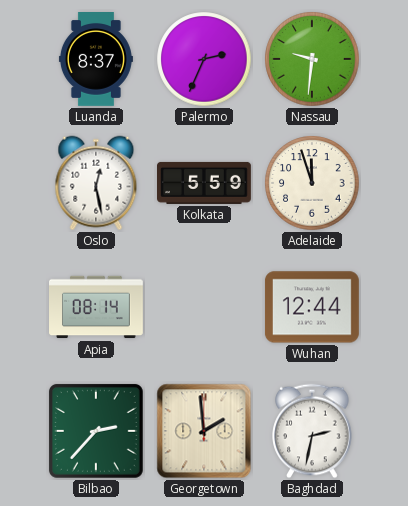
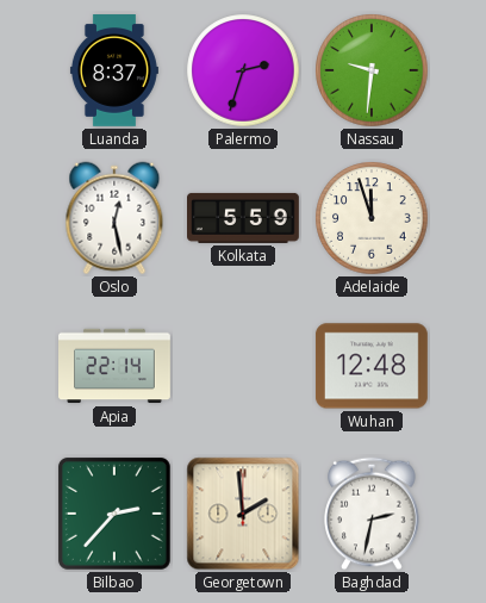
Palermo: 2:34 -> 2:33 (243, 70)
Apia: 08:14 -> 22:14 (116, 366)
Wuhan: 12:44 -> 12:48 (372, 366)
